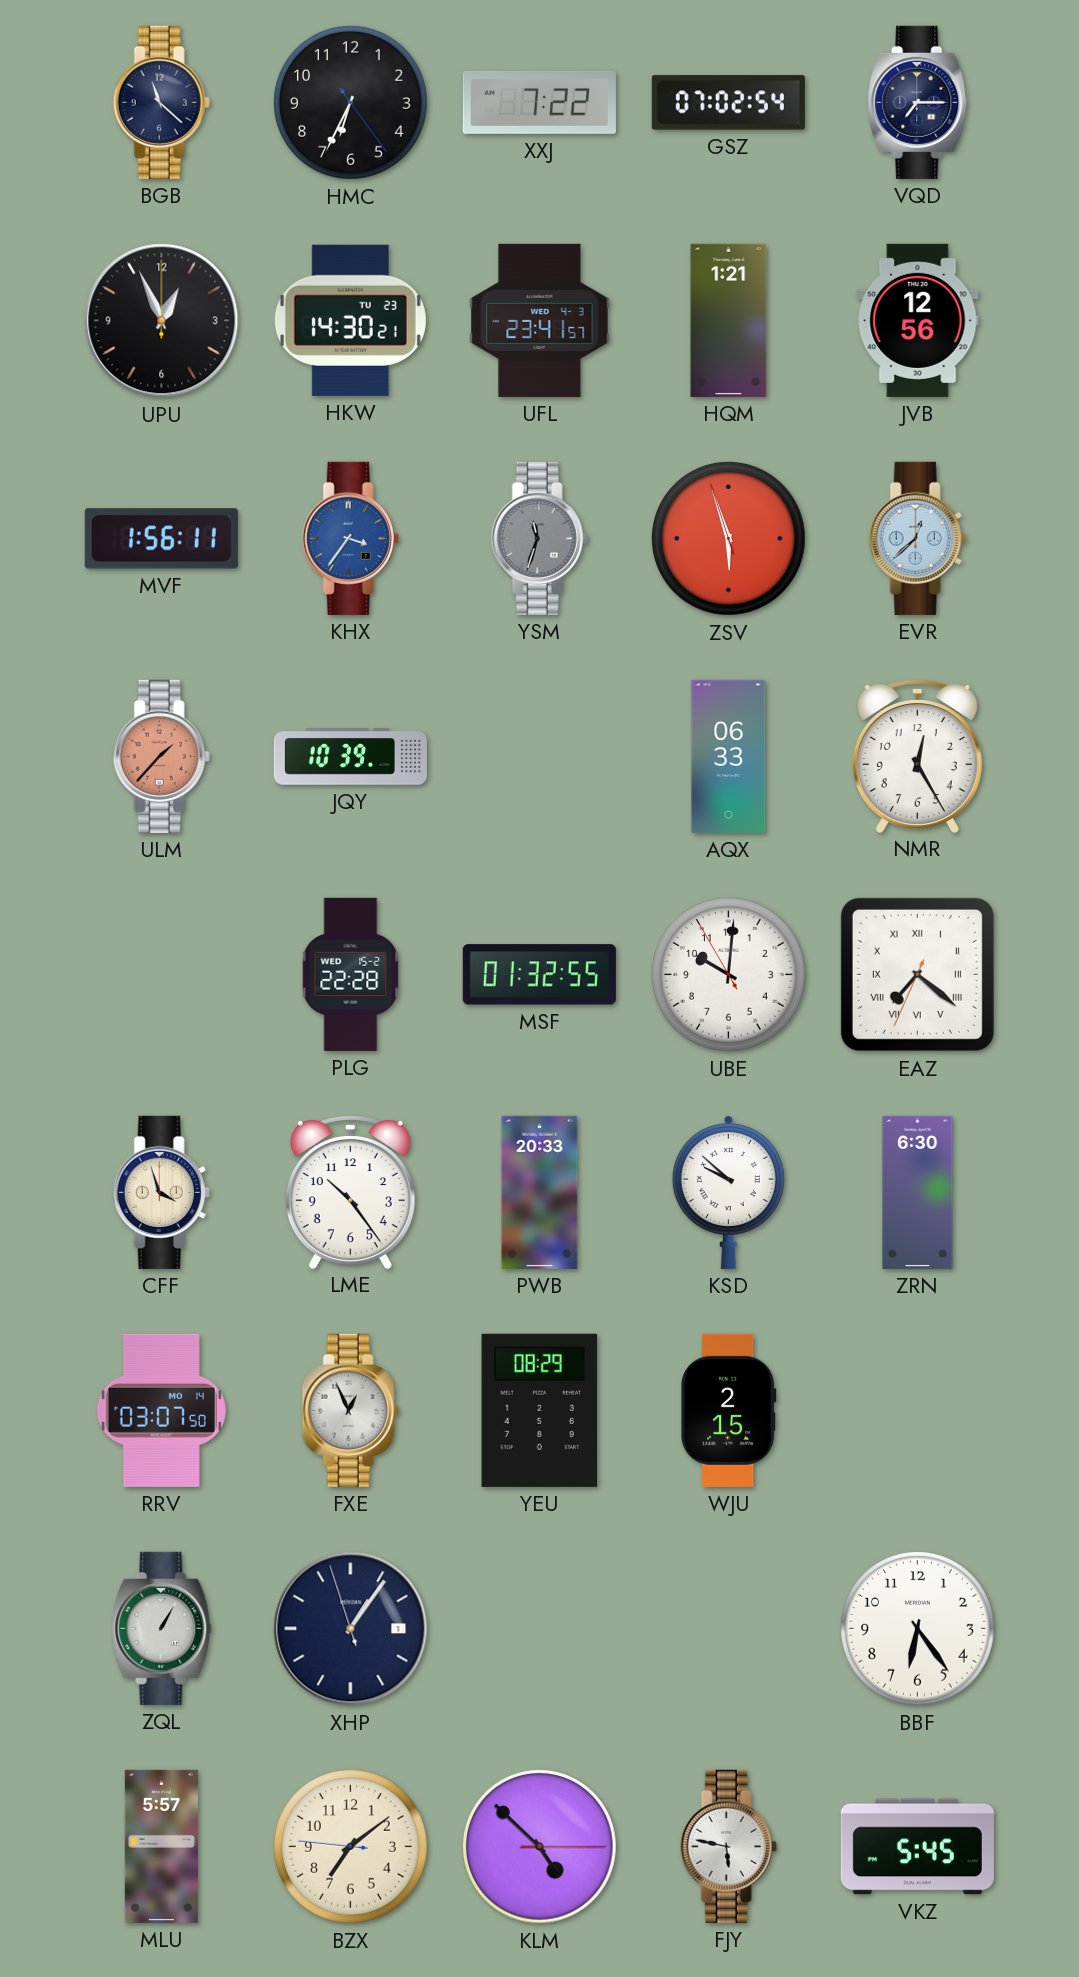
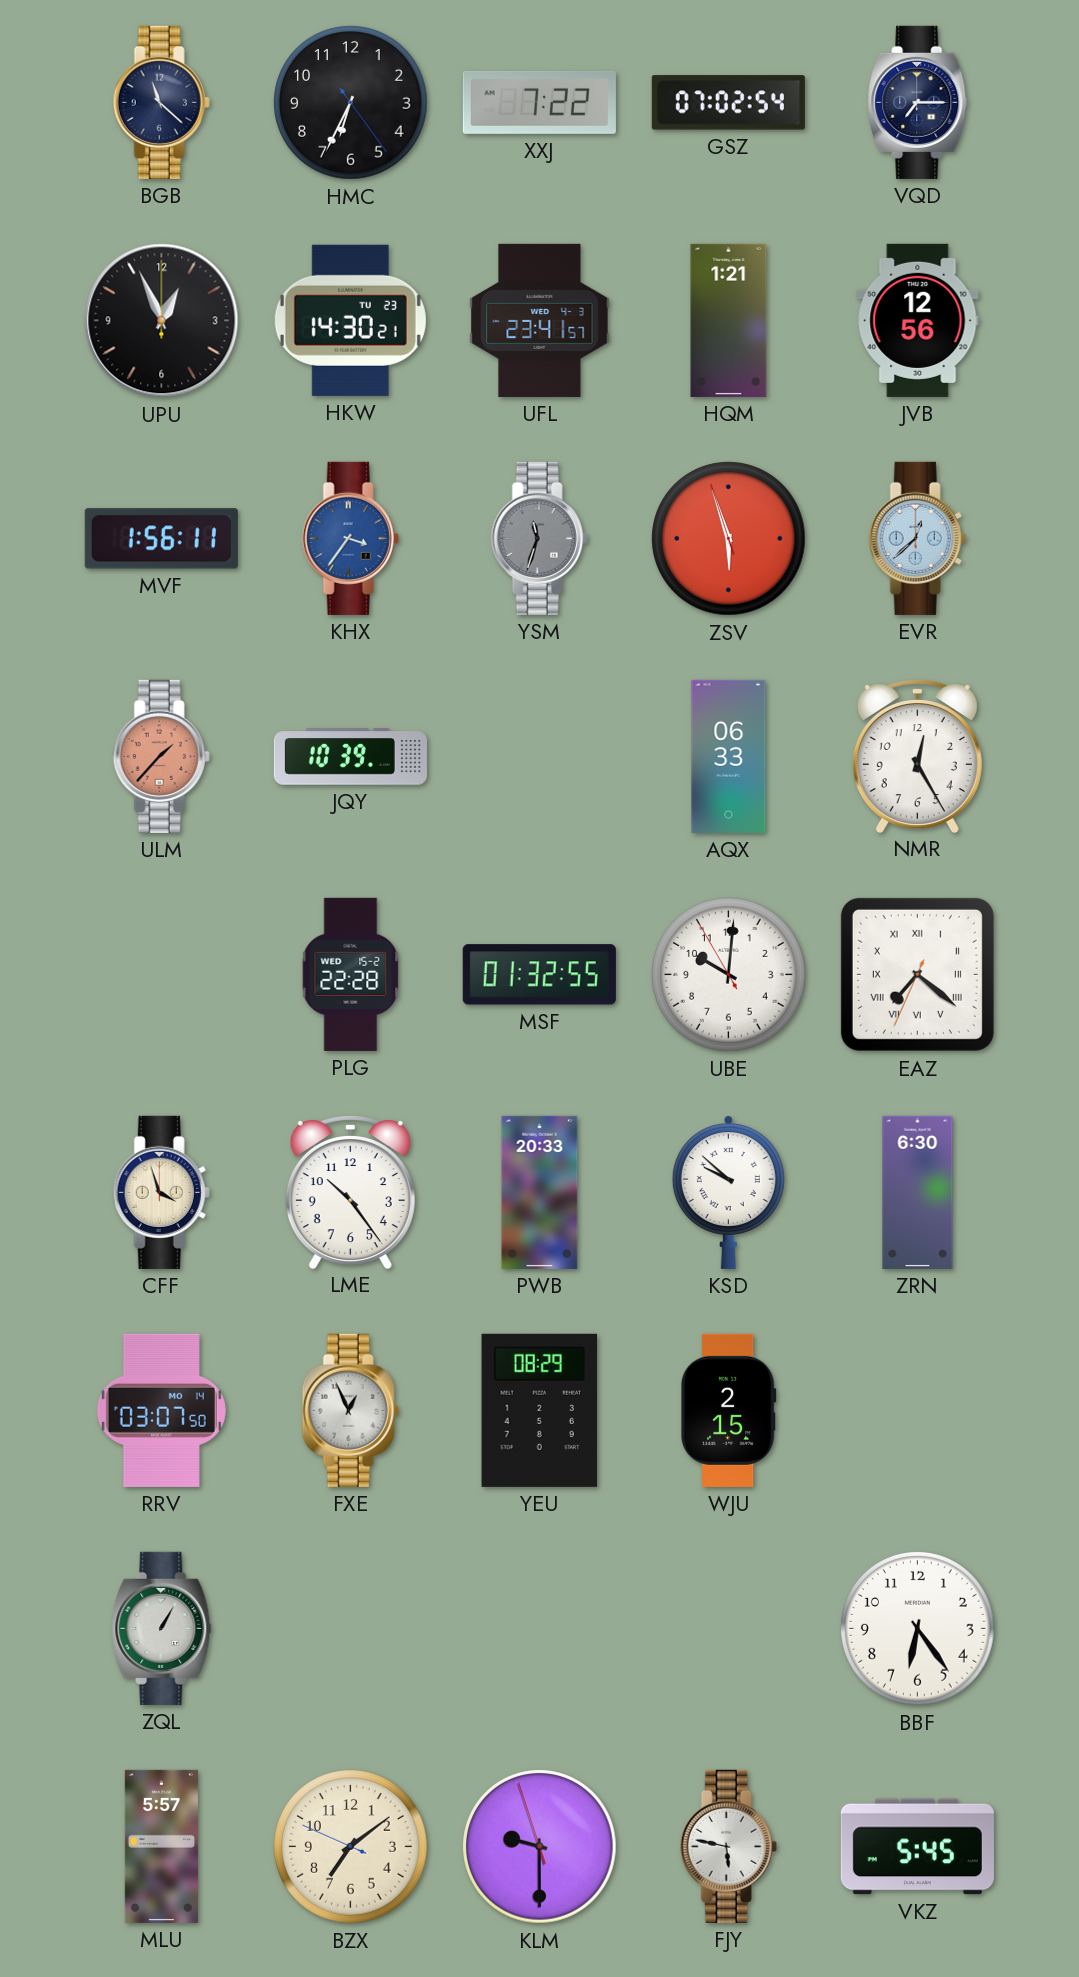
XHP: 1:05 -> none (351, 1629)
BZX: 7:08:46 -> 7:08:49 (351, 1847)
KLM: 4:52 -> 9:29 (540, 1847)
